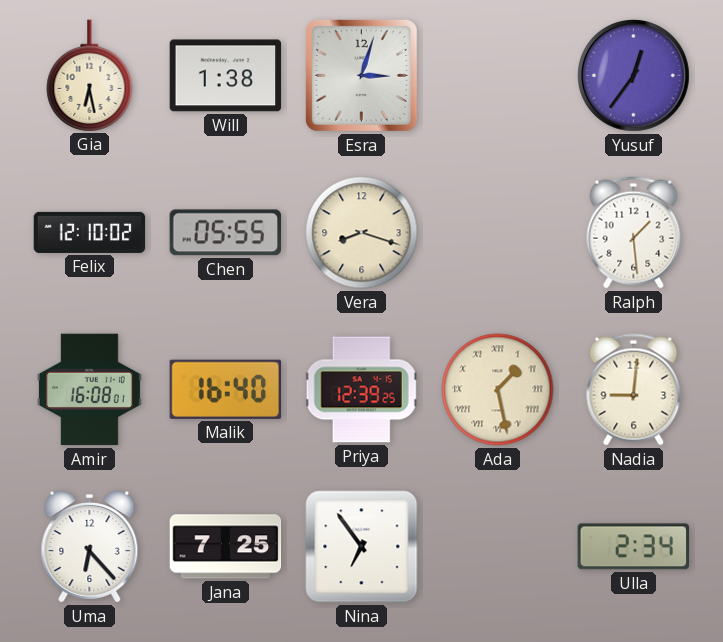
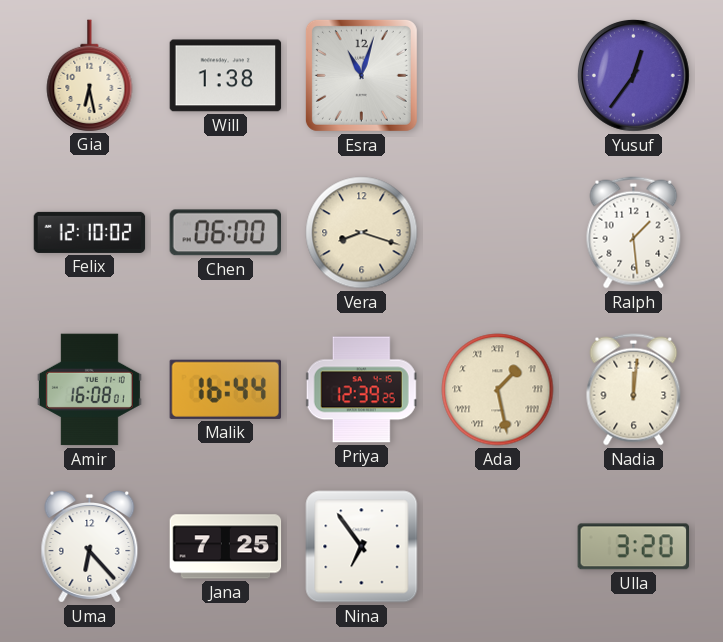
Esra: 3:03 -> 11:03 (361, 75)
Chen: 05:55 -> 06:00 (225, 233)
Malik: 16:40 -> 16:44 (225, 389)
Nadia: 9:01 -> 12:01 (634, 390)
Ulla: 2:34 -> 3:20 (633, 547)
